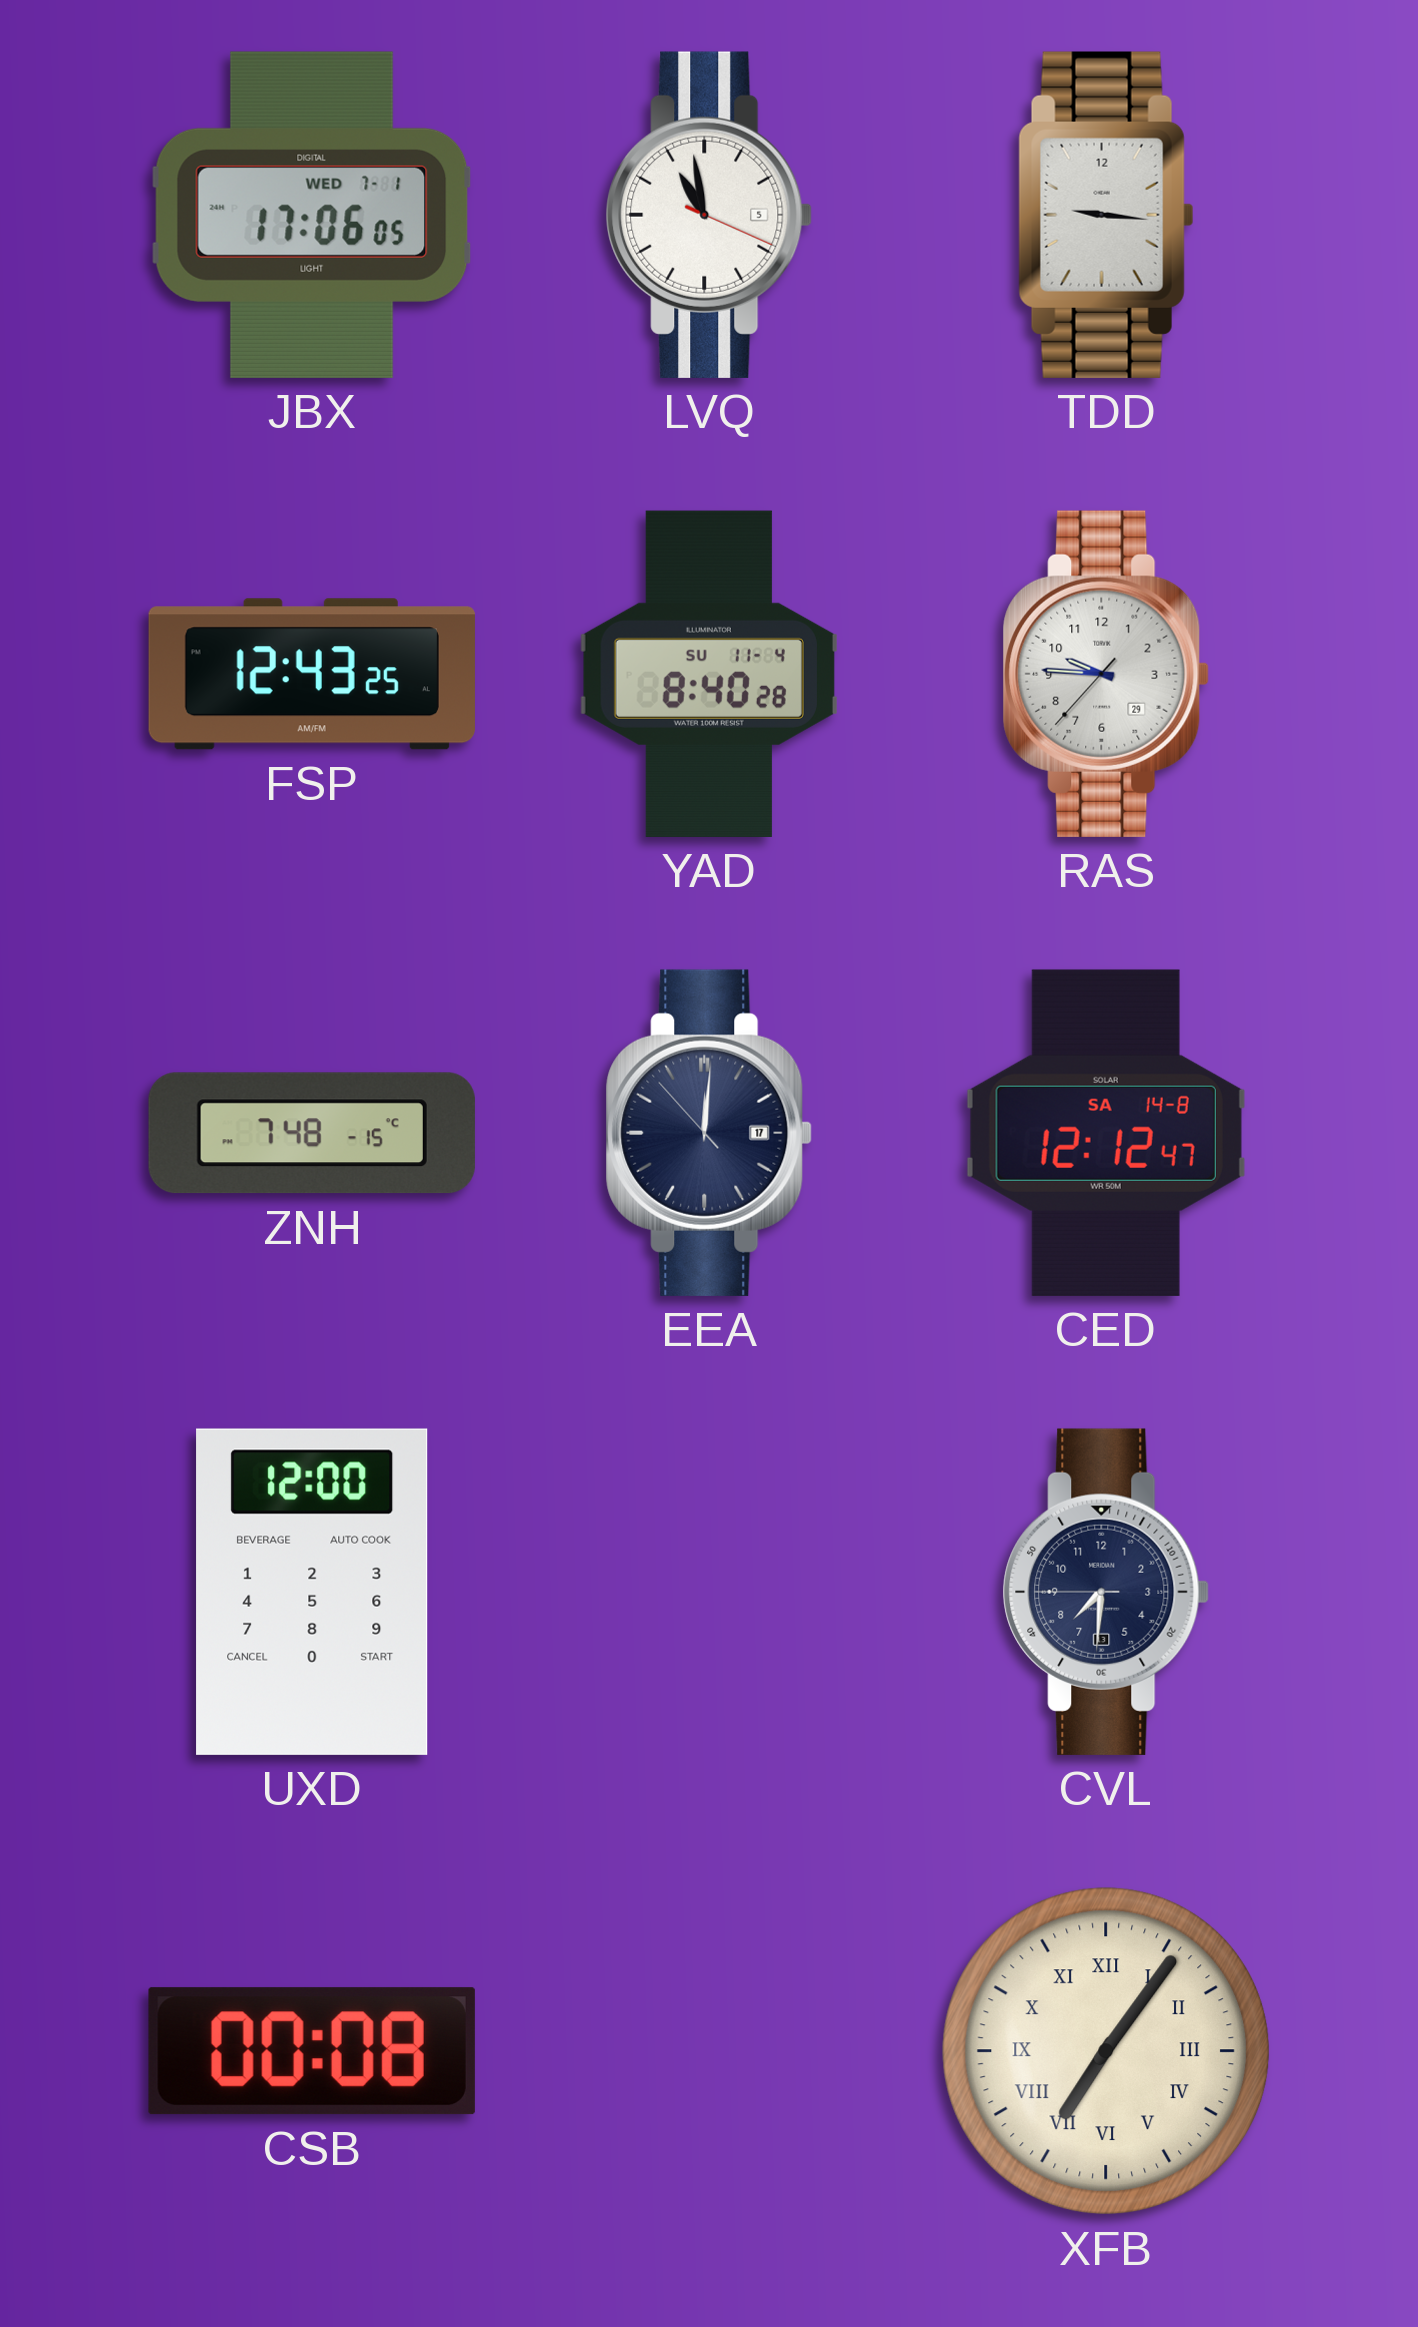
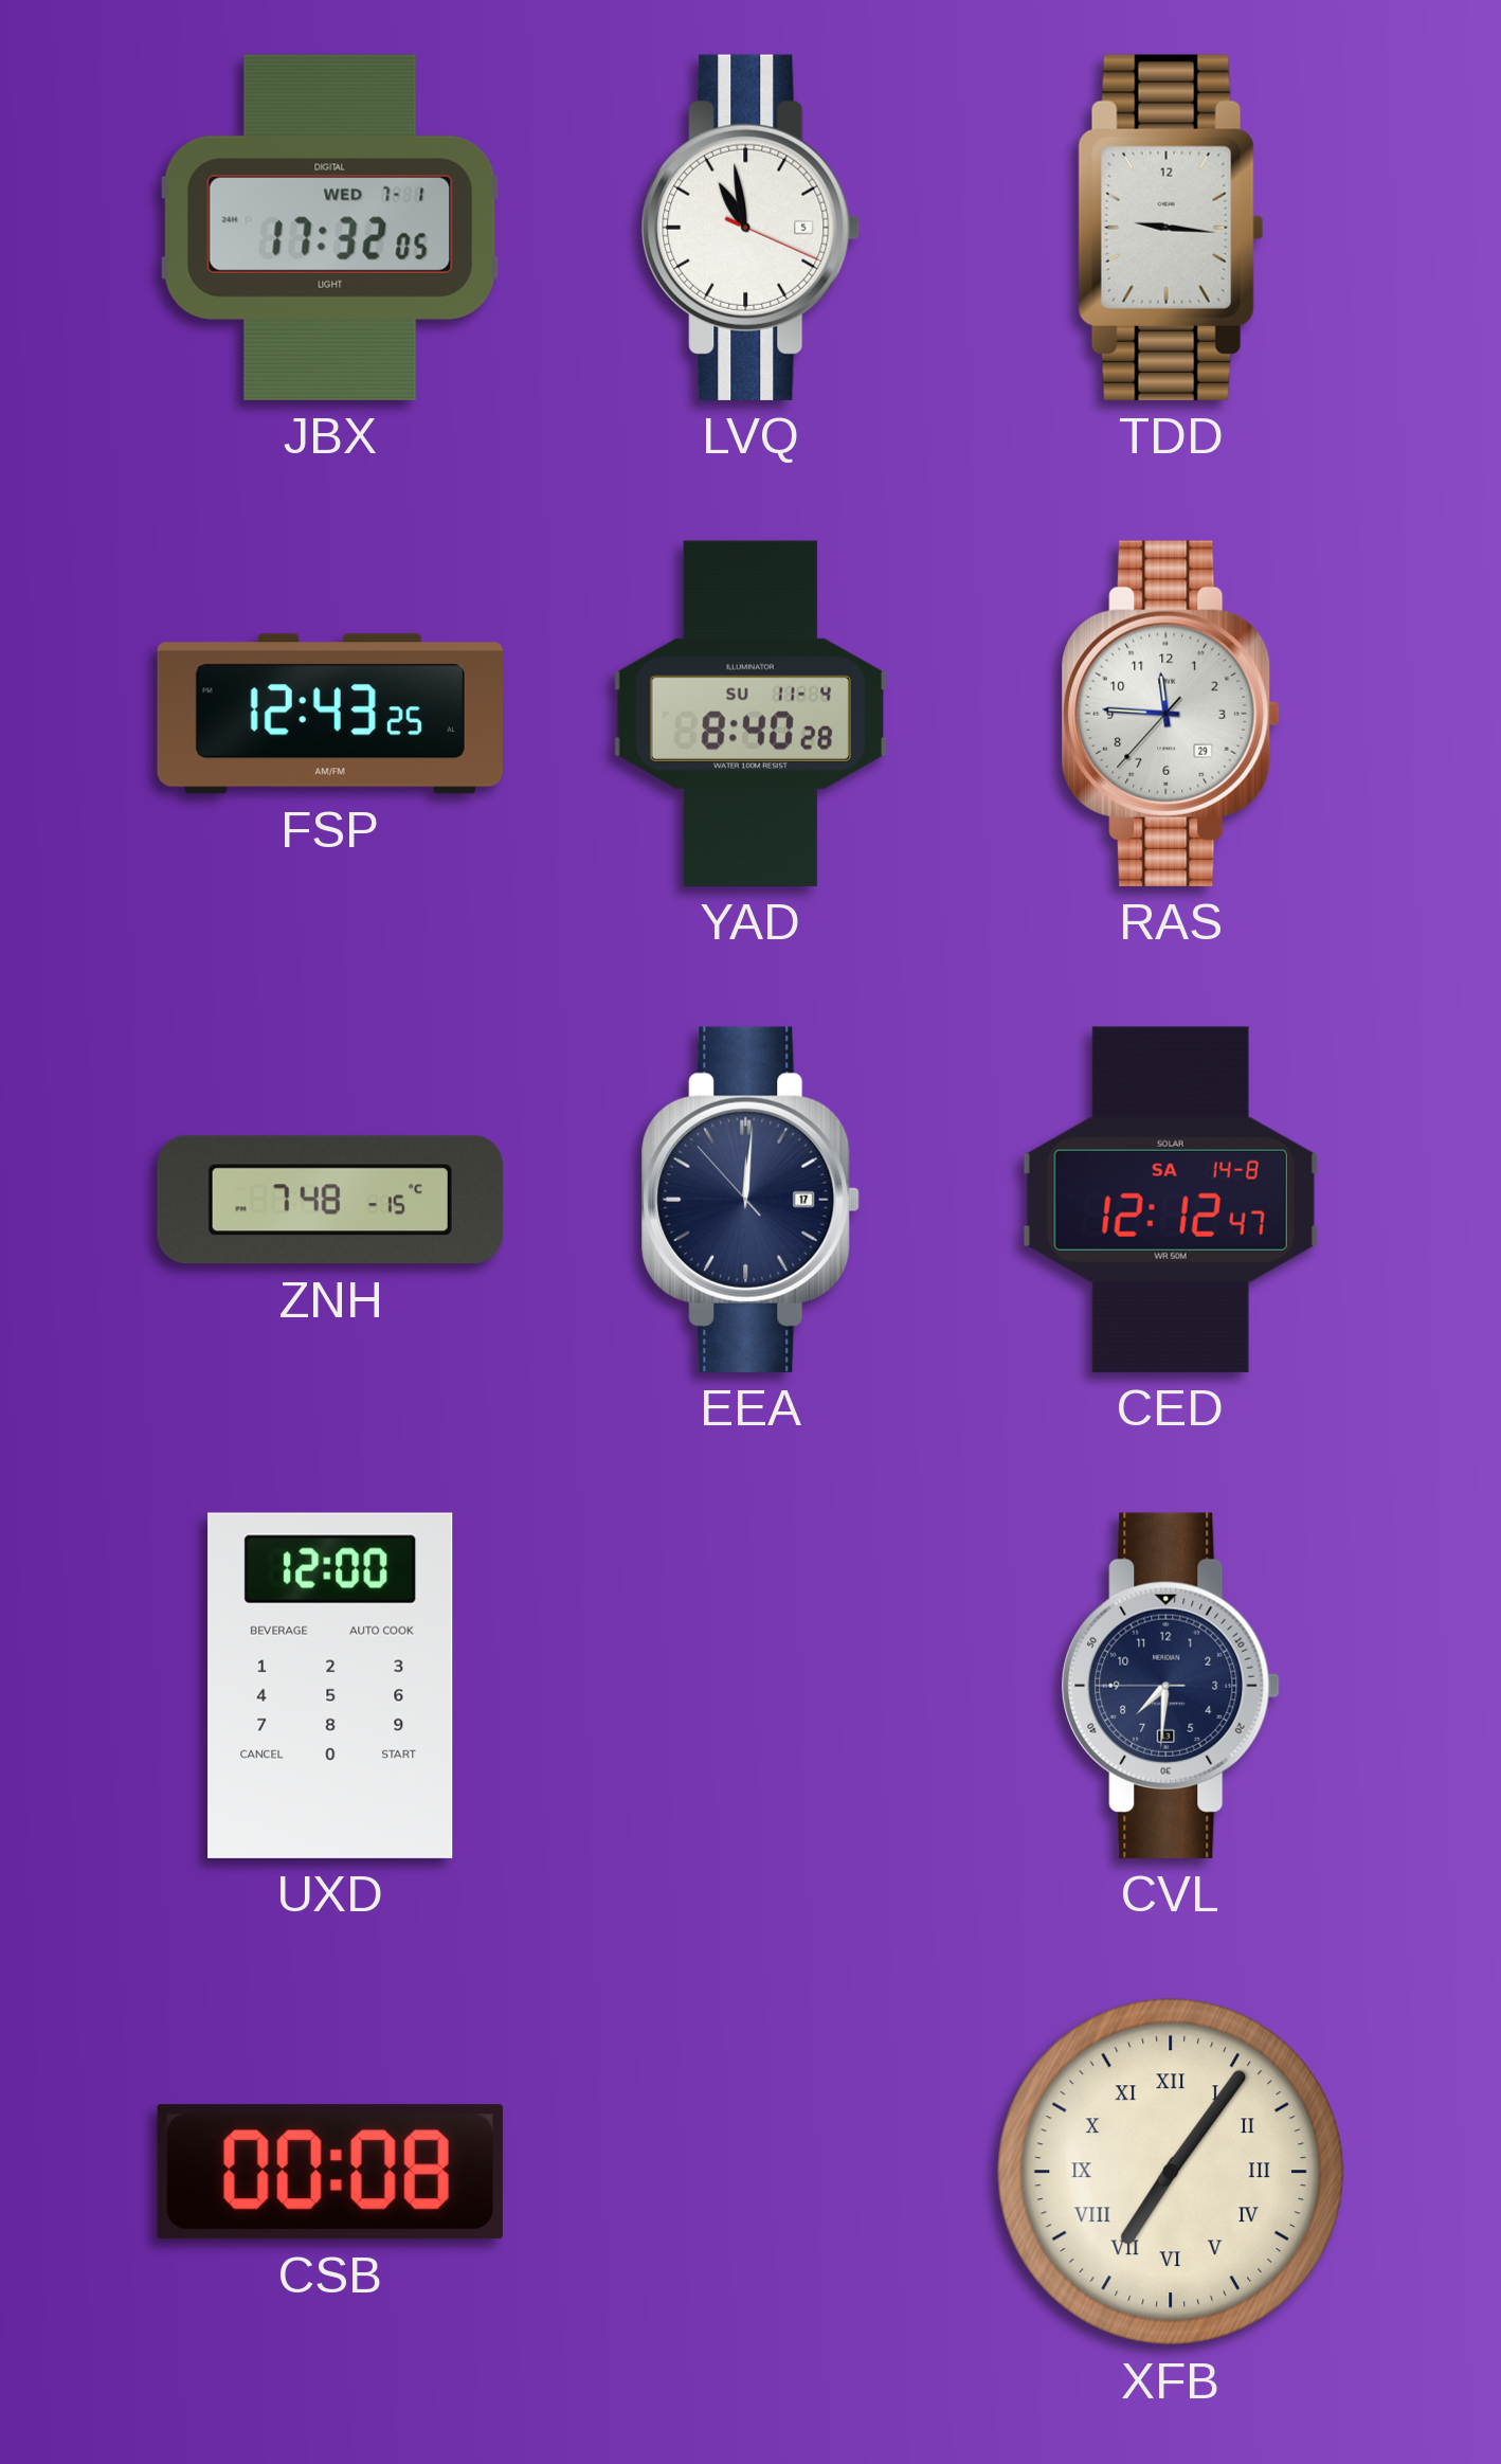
JBX: 17:06 -> 17:32 (330, 228)
RAS: 9:45 -> 11:45 (1171, 714)
